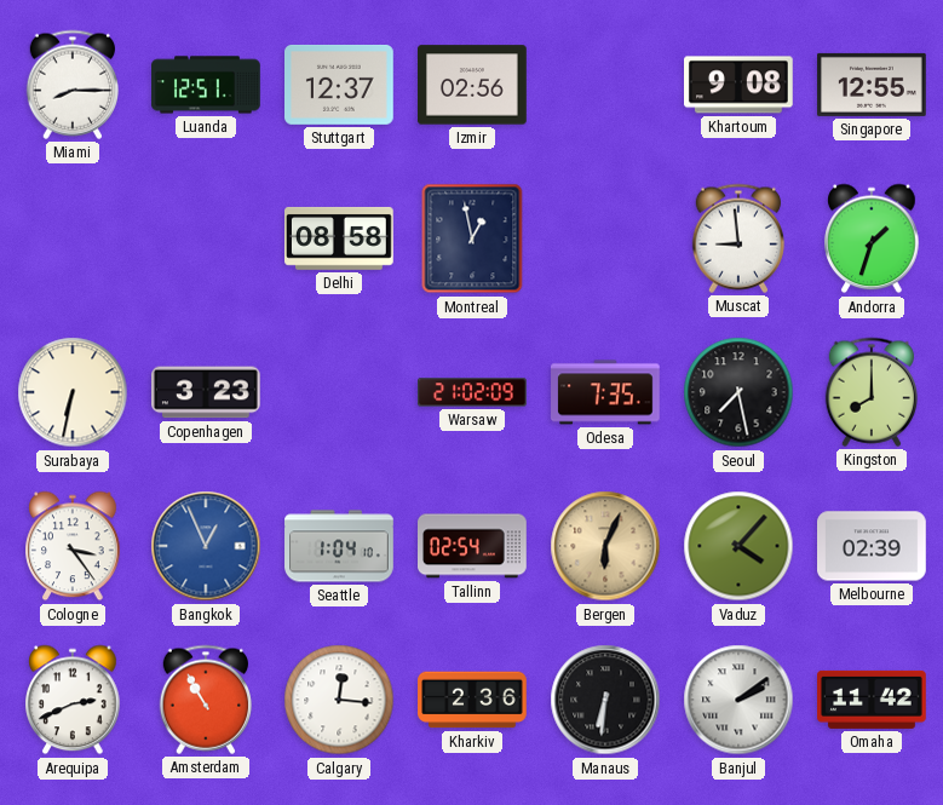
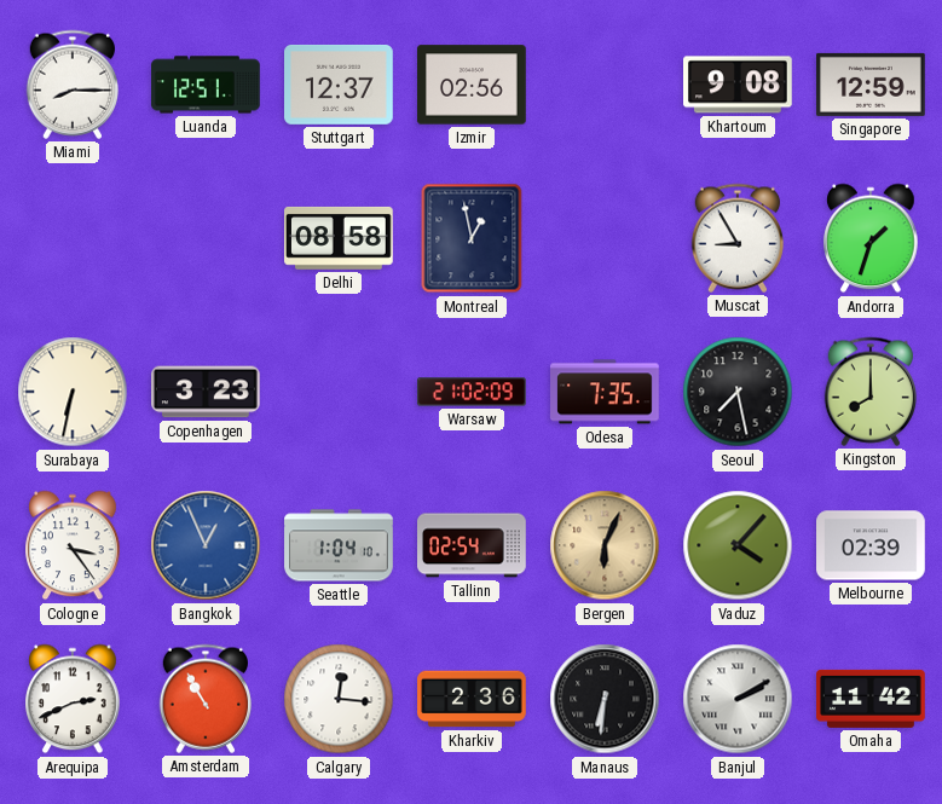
Singapore: 12:55 -> 12:59 (872, 85)
Muscat: 8:59 -> 8:55 (736, 238)
Banjul: 2:09 -> 2:10 (738, 699)
